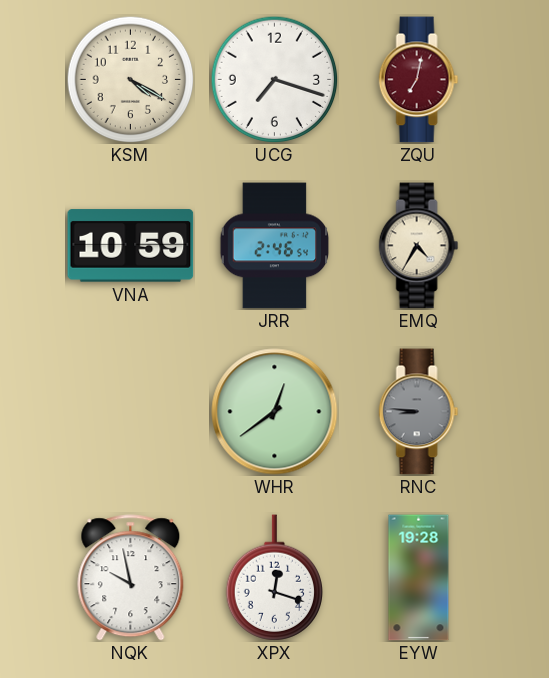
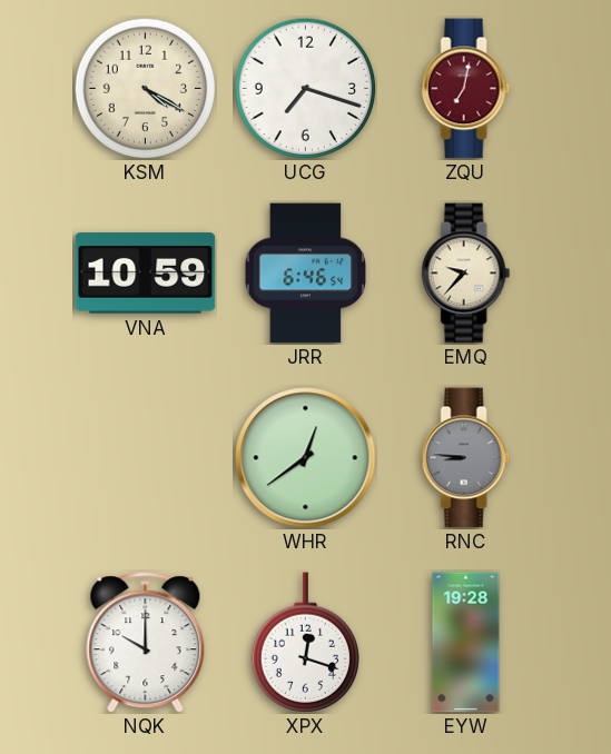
JRR: 2:46 -> 6:46 (306, 274)
EMQ: 4:35 -> 9:37 (466, 274)
NQK: 9:58 -> 10:00 (146, 643)
